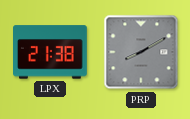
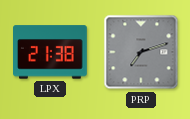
PRP: 8:10 -> 7:12 (141, 52)
